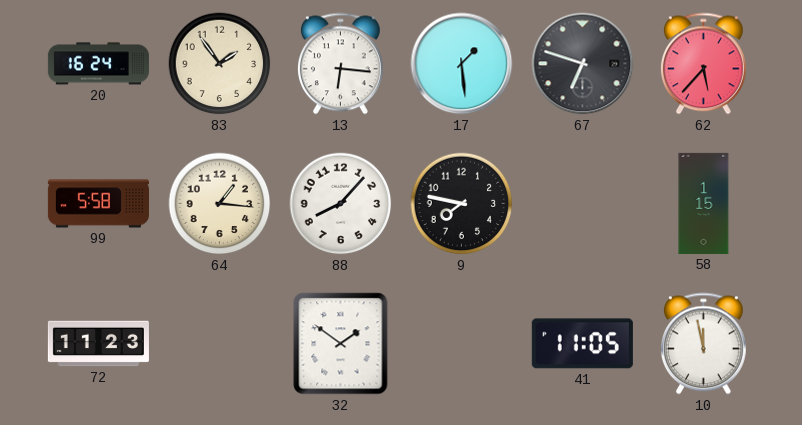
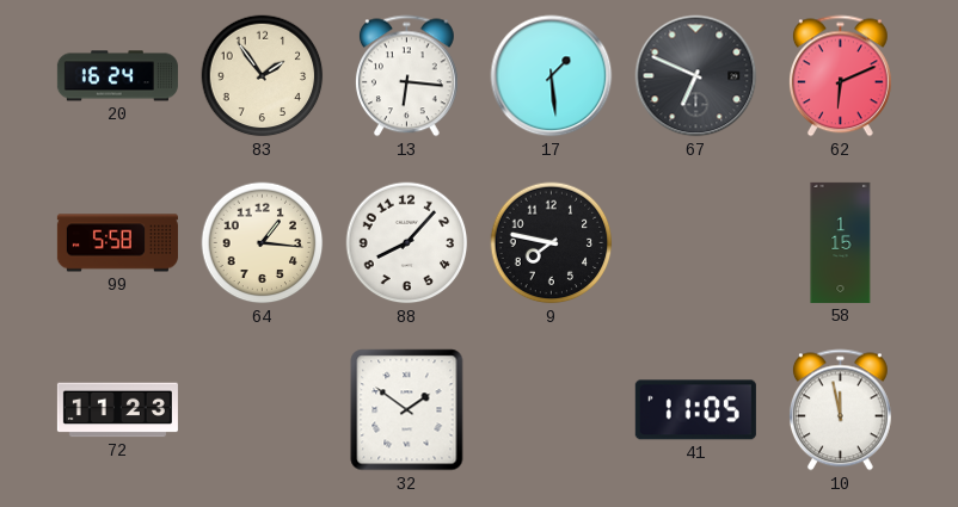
67: 6:48 -> 6:49 (696, 76)
62: 5:37 -> 6:11 (840, 76)
